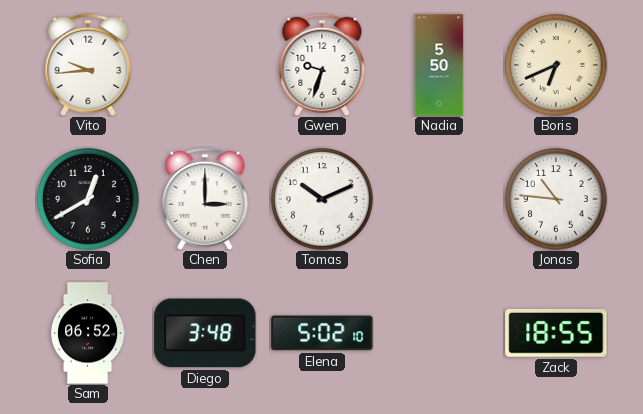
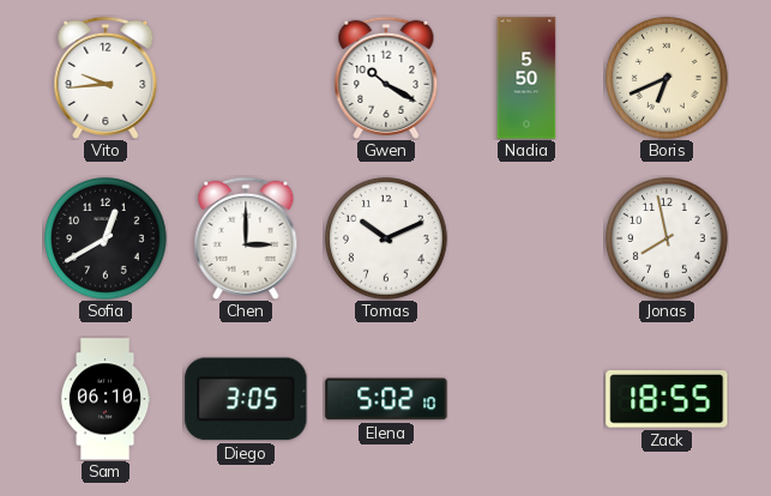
Gwen: 9:33 -> 10:20 (386, 78)
Jonas: 10:46 -> 7:58 (667, 238)
Sam: 06:52 -> 06:10 (106, 399)
Diego: 3:48 -> 3:05 (246, 399)
